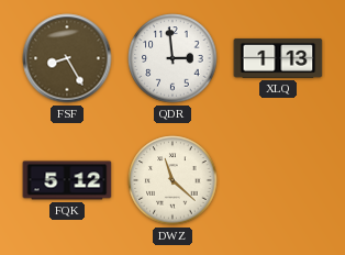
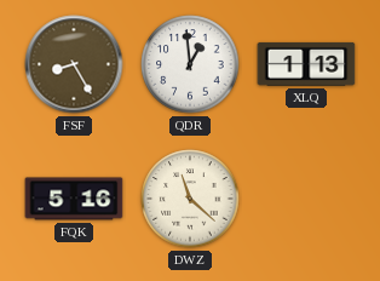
QDR: 2:59 -> 12:59 (190, 64)
FQK: 5:12 -> 5:16 (74, 199)
